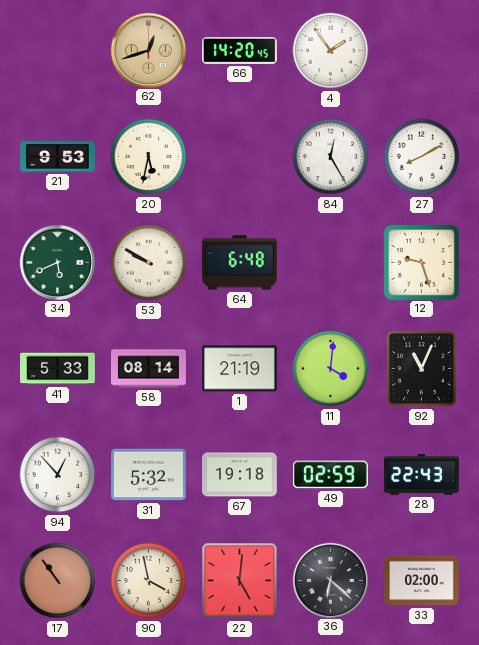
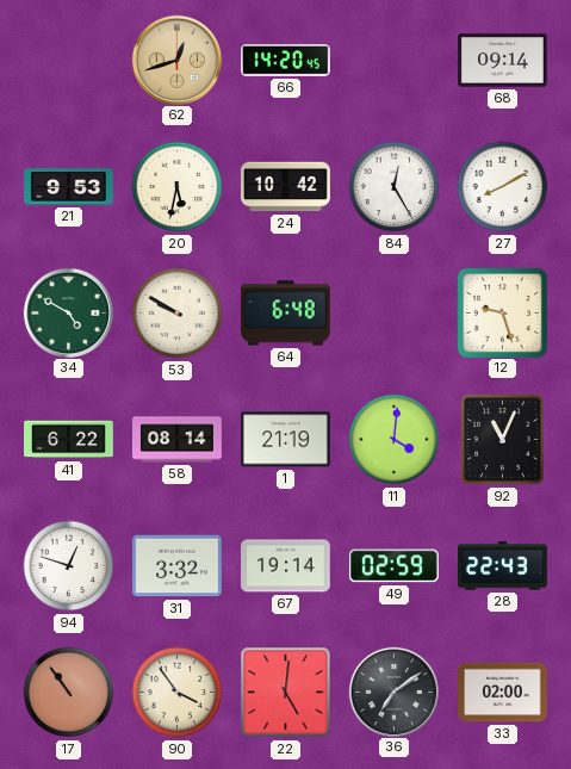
4: 1:54 -> none (331, 51)
68: none -> 09:14 (503, 61)
24: none -> 10:42 (286, 187)
34: 5:41 -> 4:50 (68, 312)
41: 5:33 -> 6:22 (69, 440)
94: 12:53 -> 12:48 (69, 566)
31: 5:32 -> 3:32 (178, 566)
67: 19:18 -> 19:14 (286, 566)
90: 3:58 -> 3:54 (178, 693)
36: 6:22 -> 7:09 (393, 692)
